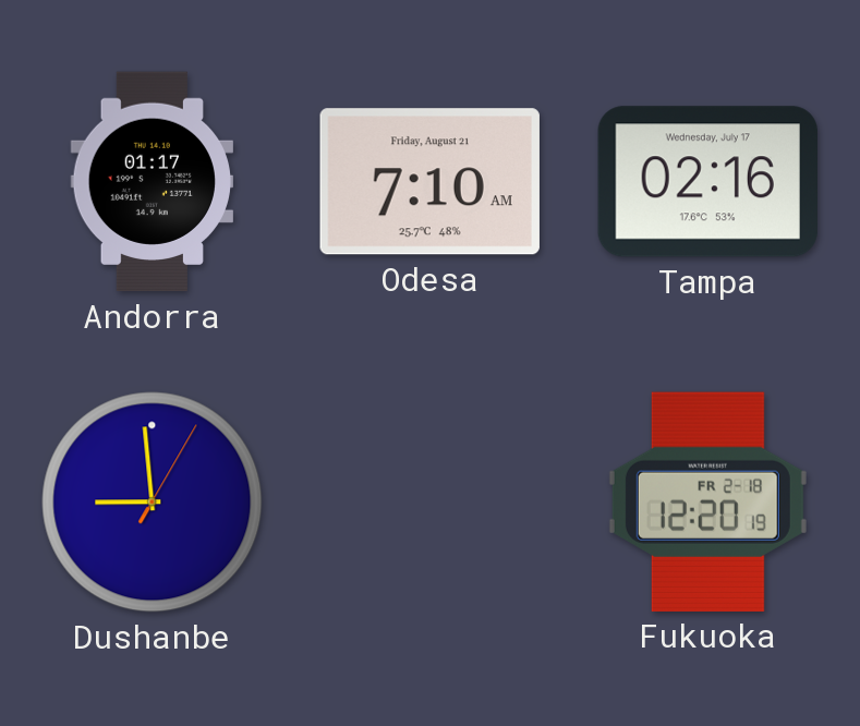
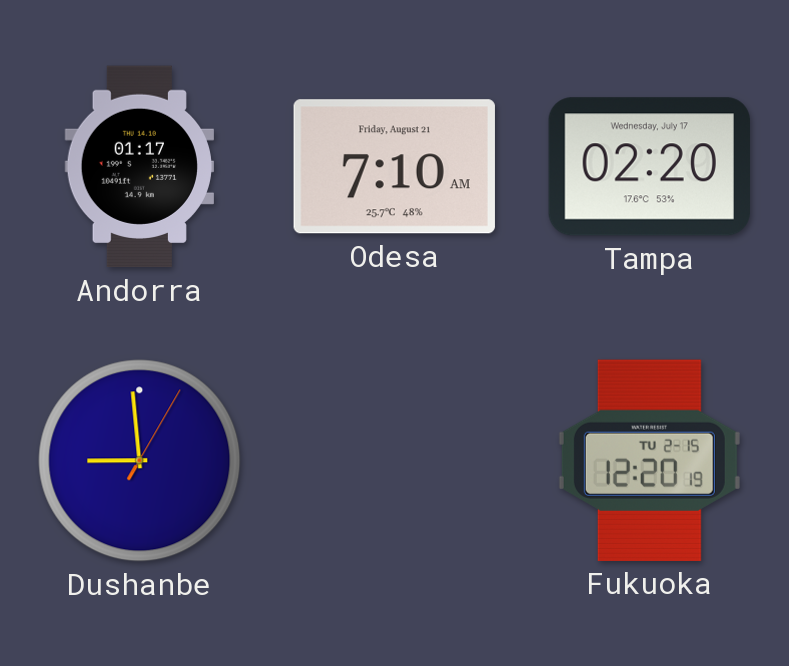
Tampa: 02:16 -> 02:20 (649, 167)
Fukuoka date: FR 2-18 -> TU 2-15 (649, 460)
